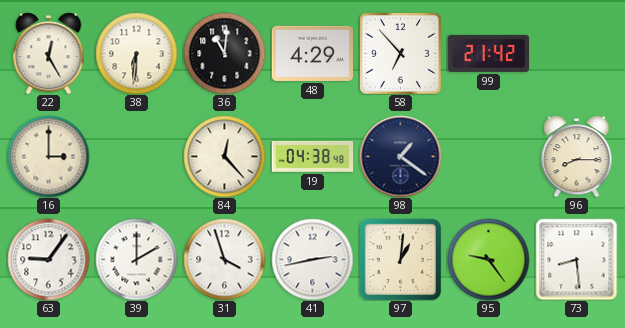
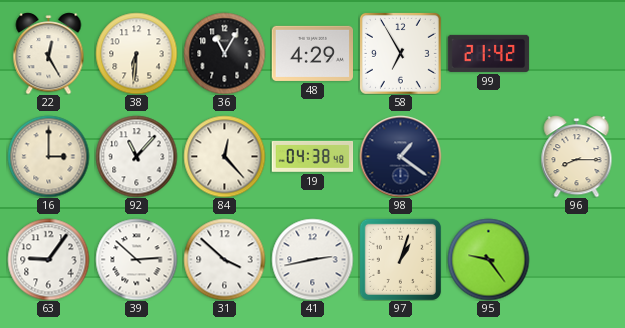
36: 11:01 -> 11:05 (224, 53)
58: 6:53 -> 6:55 (400, 53)
92: none -> 11:07 (136, 156)
39: 2:00 -> 2:52 (136, 259)
31: 3:57 -> 3:52 (224, 259)
97: 1:01 -> 1:03 (400, 259)
73: 8:29 -> none (576, 259)
